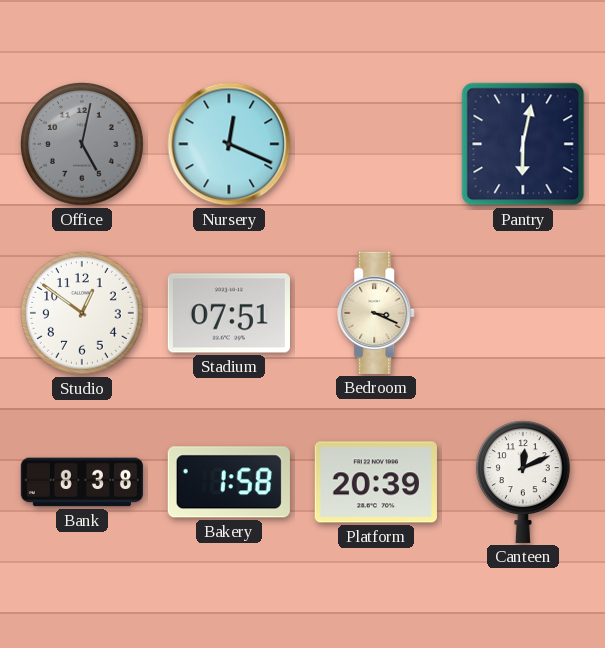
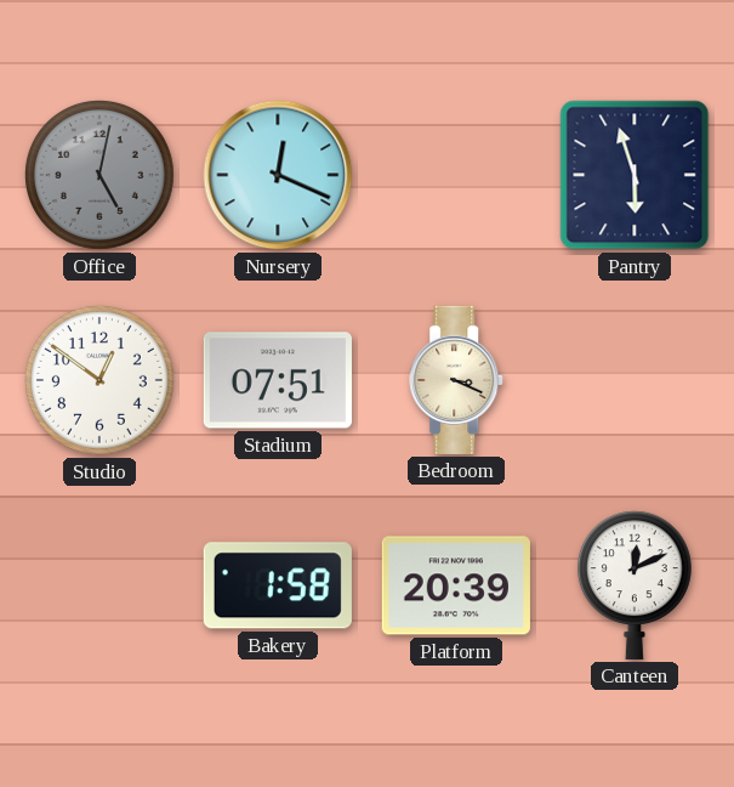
Pantry: 6:02 -> 5:57 (635, 175)
Bank: 8:38 -> none (81, 482)
